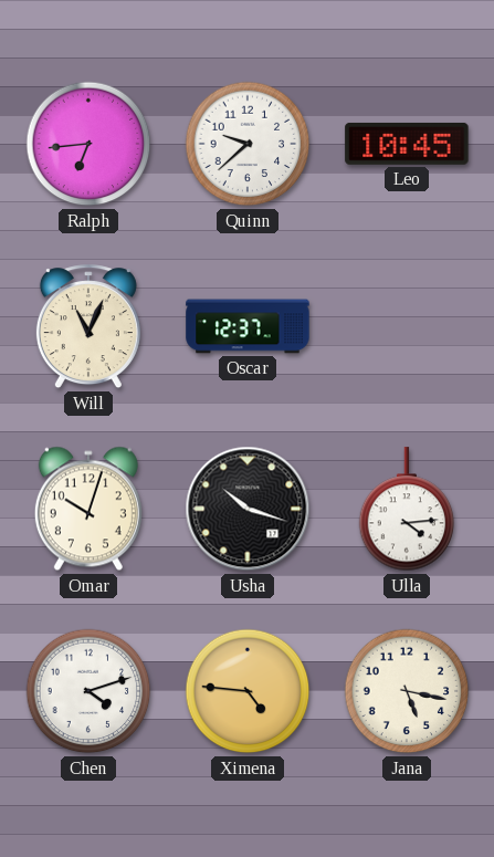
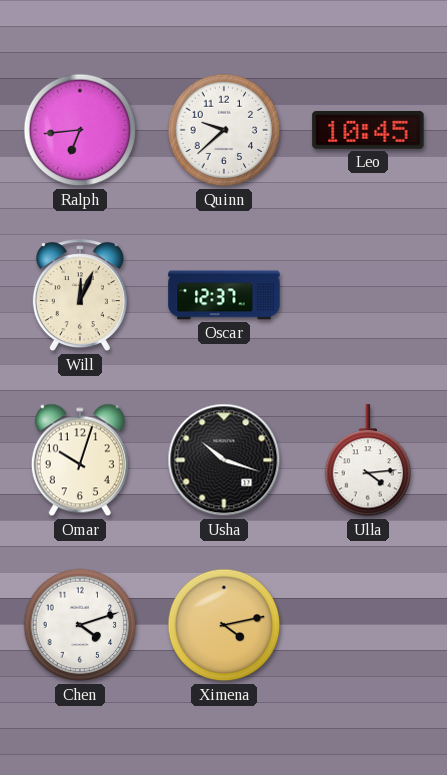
Will: 11:04 -> 12:04 (80, 296)
Ximena: 4:46 -> 4:13 (224, 625)
Jana: 5:17 -> none (407, 691)
